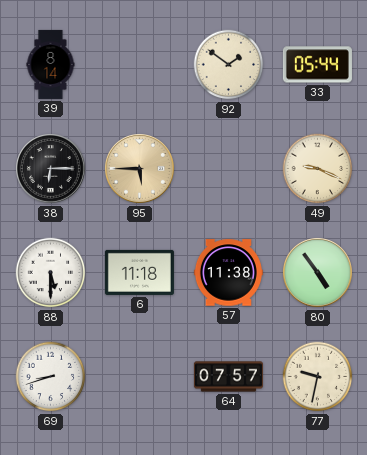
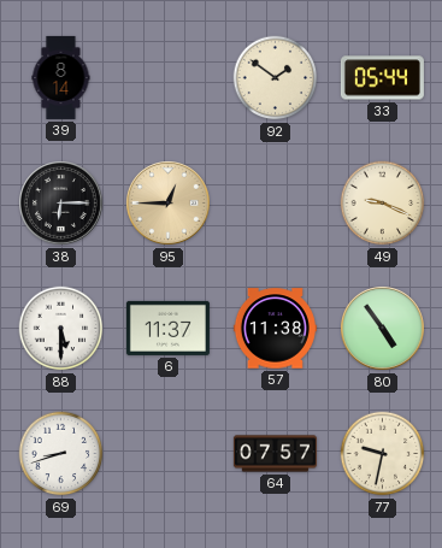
95: 5:45 -> 12:45 (169, 204)
6: 11:18 -> 11:37 (167, 328)
